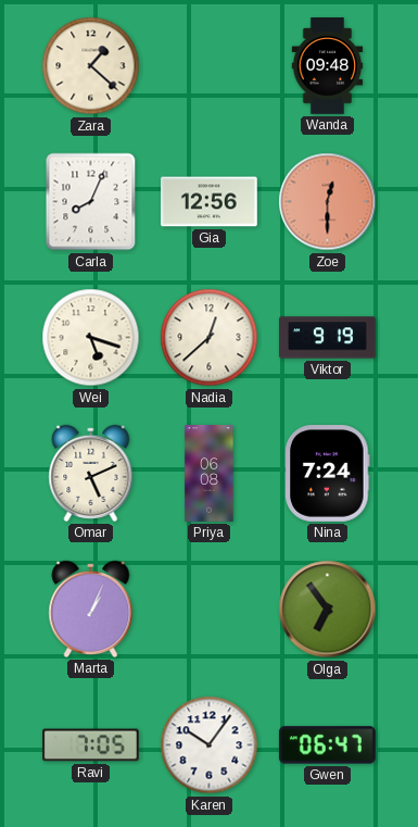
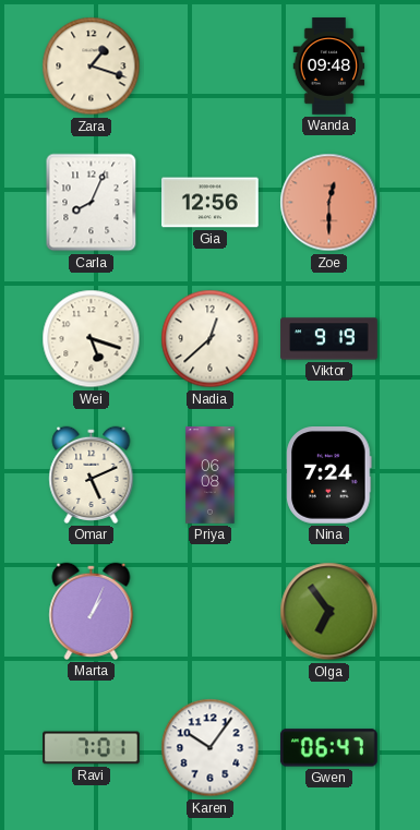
Zara: 1:22 -> 1:18 (92, 67)
Ravi: 7:05 -> 7:01 (92, 748)
